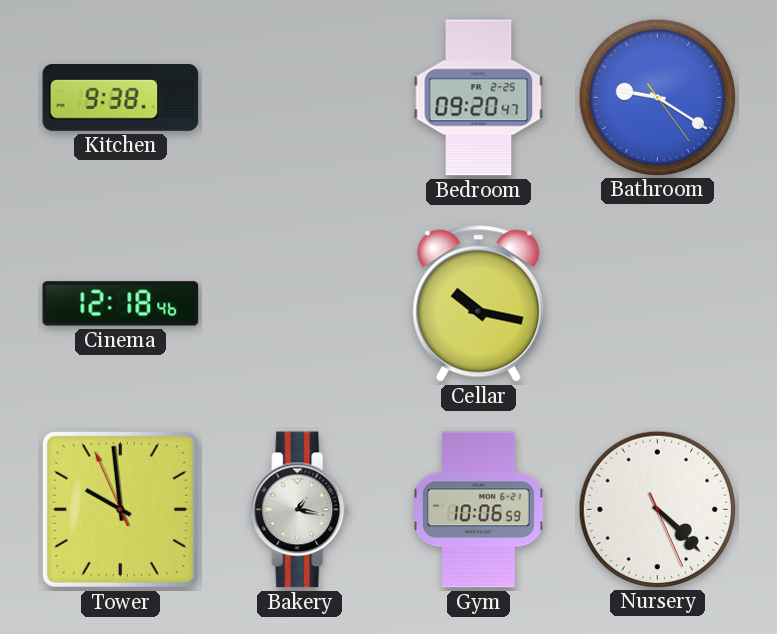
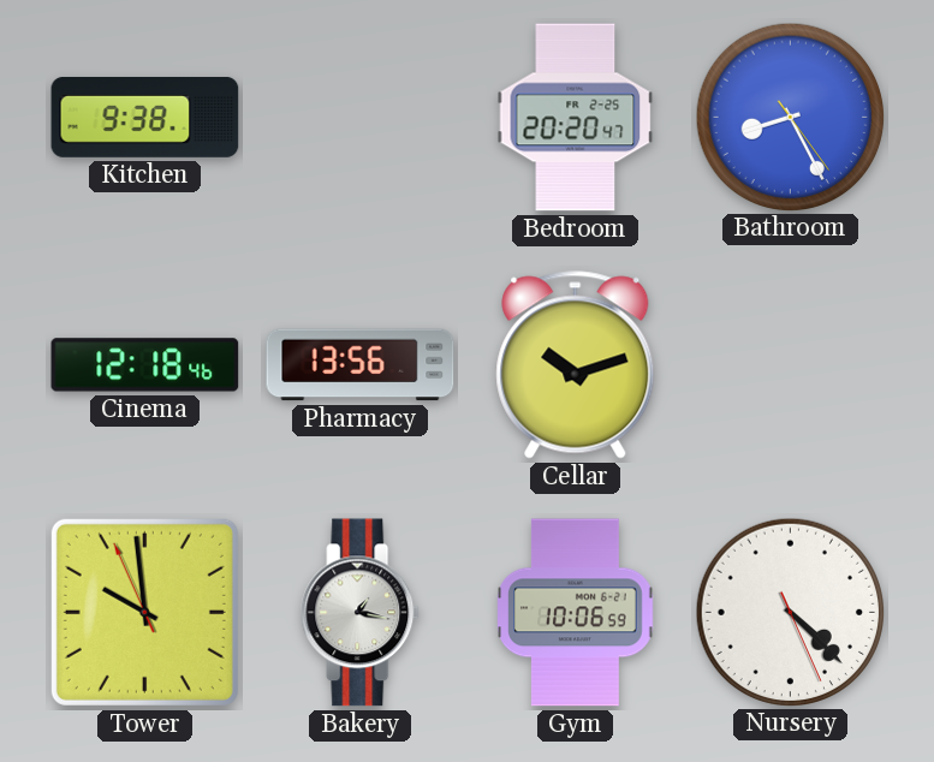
Bedroom: 09:20 -> 20:20 (576, 118)
Bathroom: 9:20 -> 8:25 (790, 117)
Pharmacy: none -> 13:56 (361, 365)
Cellar: 10:17 -> 10:12 (576, 365)
